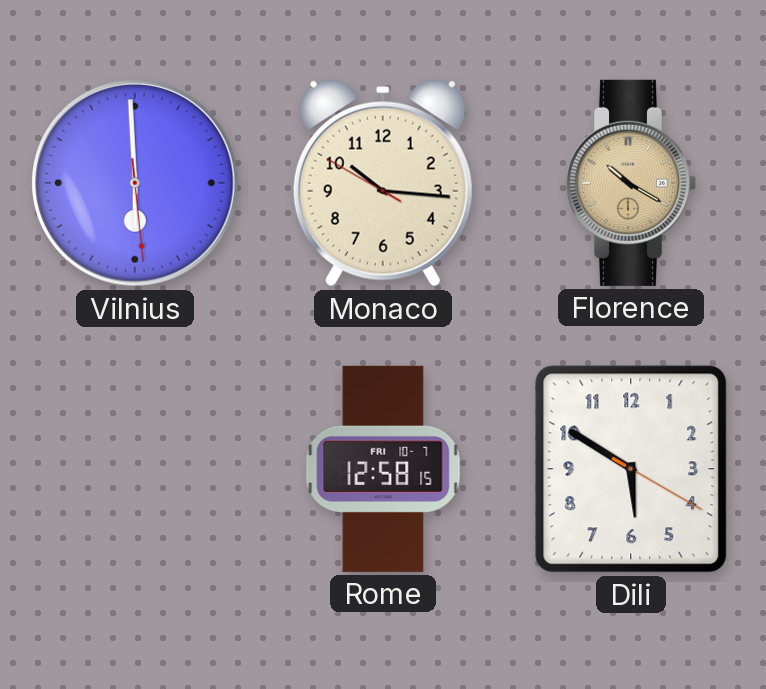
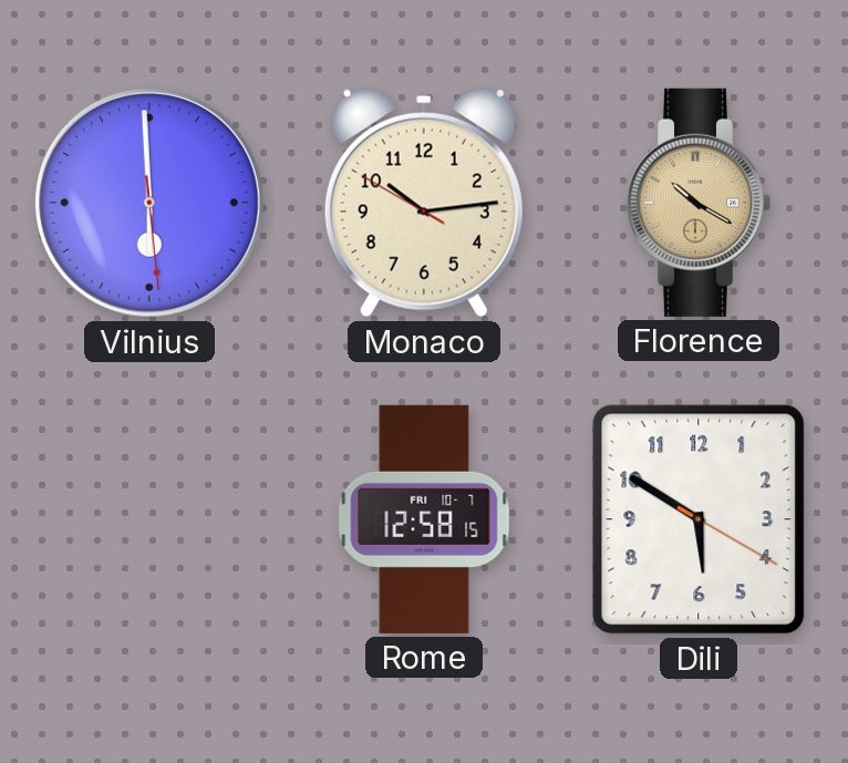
Monaco: 10:15 -> 10:13 (424, 203)
